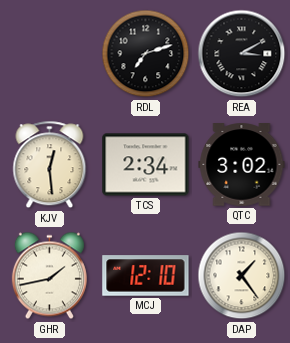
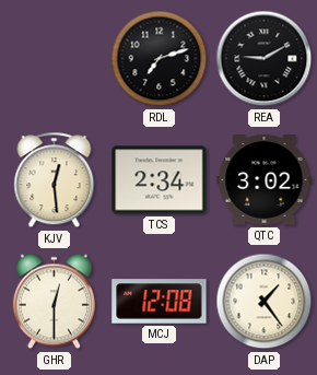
REA: 3:10 -> 9:10 (265, 59)
GHR: 1:43 -> 12:30 (54, 302)
MCJ: 12:10 -> 12:08 (160, 302)
